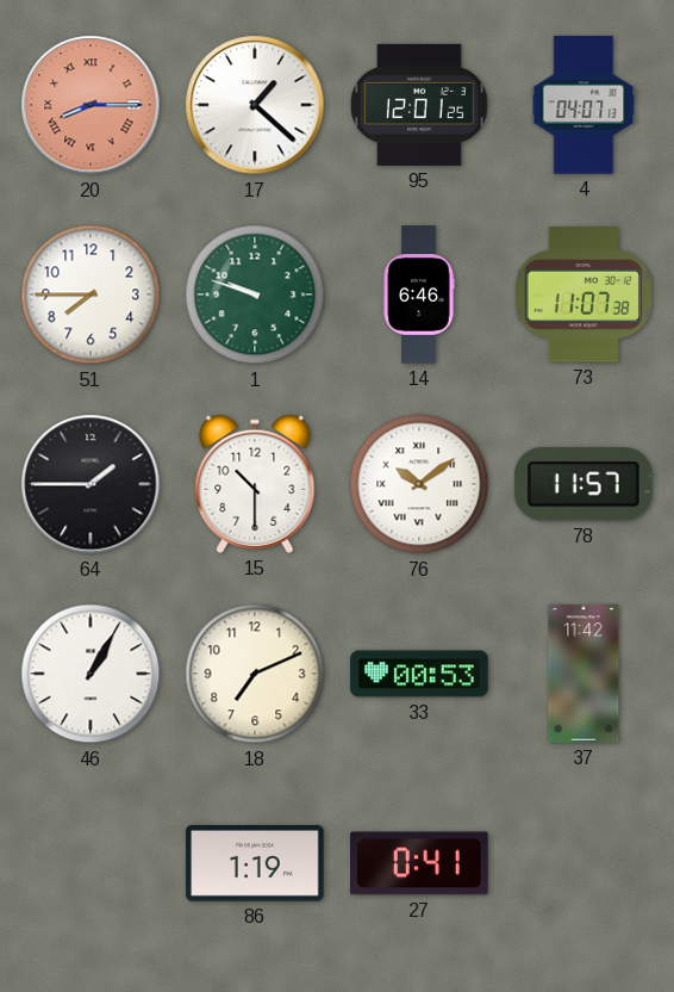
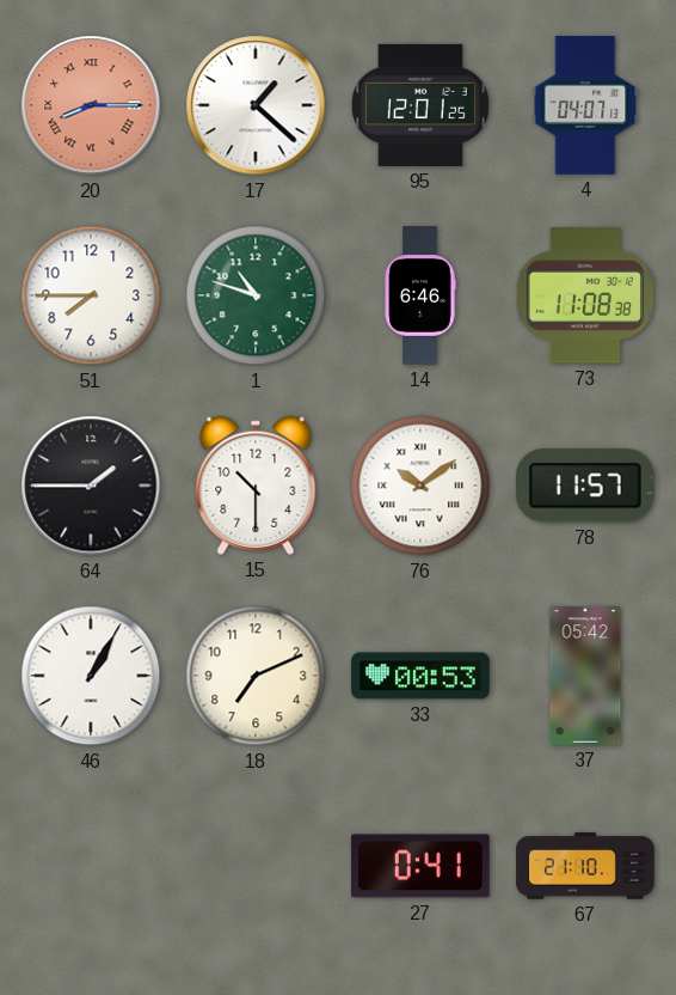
1: 9:48 -> 10:48 (256, 295)
73: 11:07 -> 11:08 (584, 295)
37: 11:42 -> 05:42 (585, 676)
86: 1:19 -> none (255, 864)
67: none -> 21:10 (585, 866)
